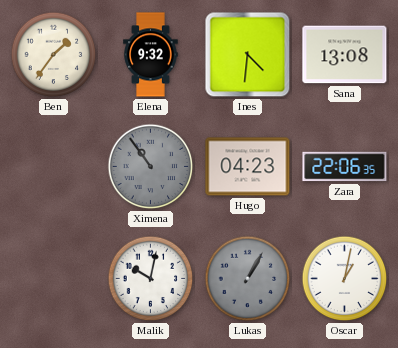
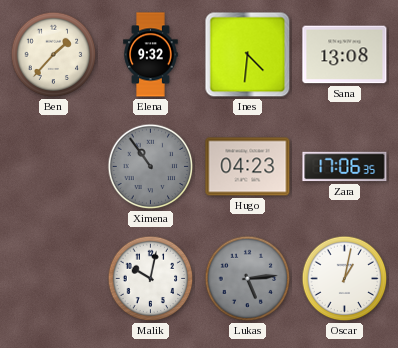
Ben: 1:36 -> 1:37 (54, 55)
Zara: 22:06 -> 17:06 (345, 167)
Lukas: 1:05 -> 5:14 (248, 279)
